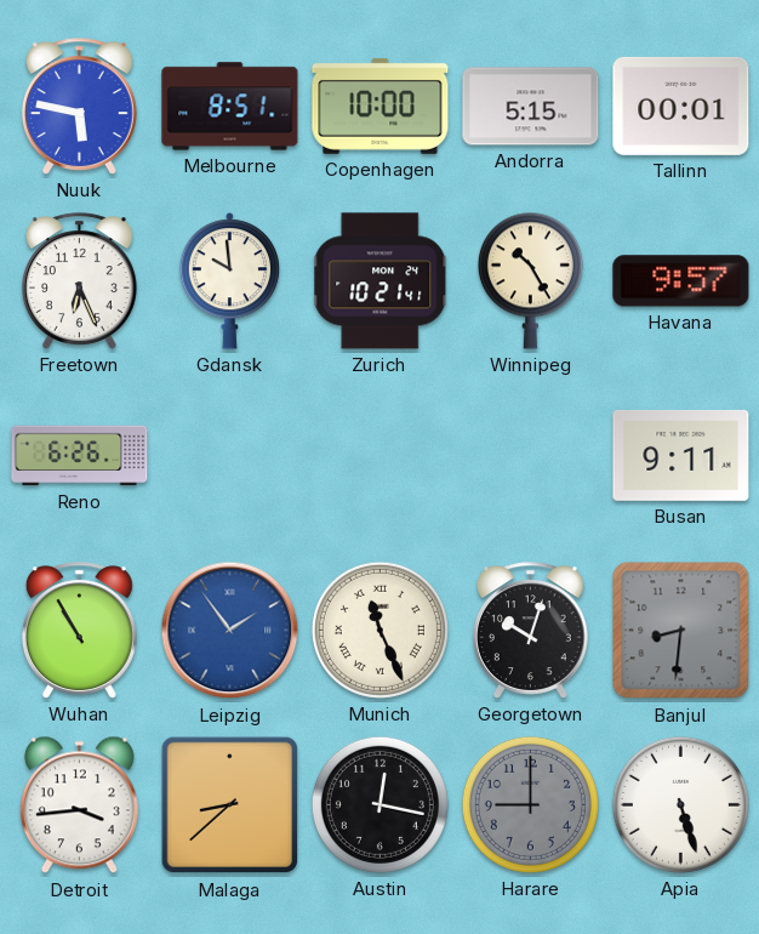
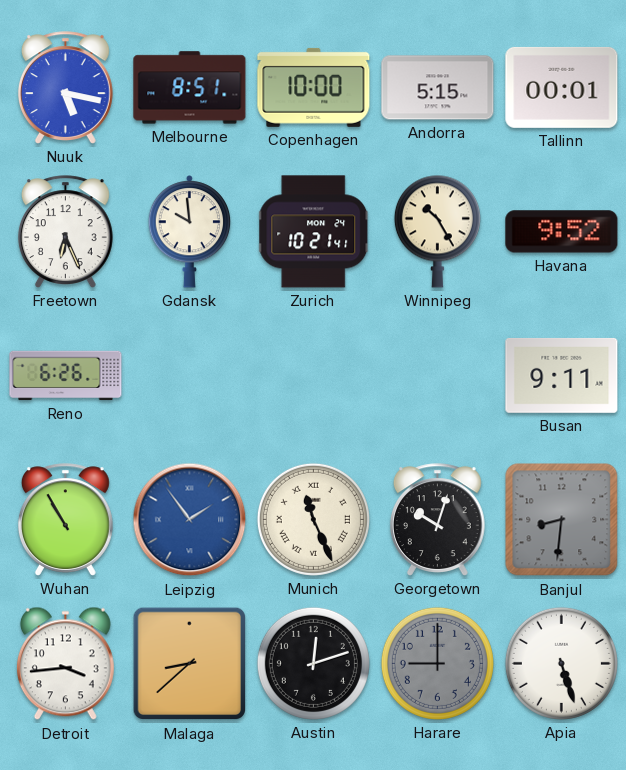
Nuuk: 5:47 -> 5:17 (65, 88)
Havana: 9:57 -> 9:52 (562, 232)
Austin: 12:17 -> 12:12 (313, 663)
